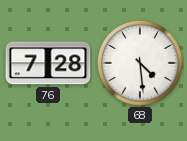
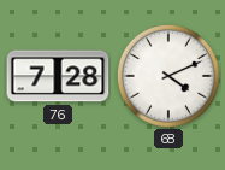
68: 4:29 -> 4:11 (168, 76)
